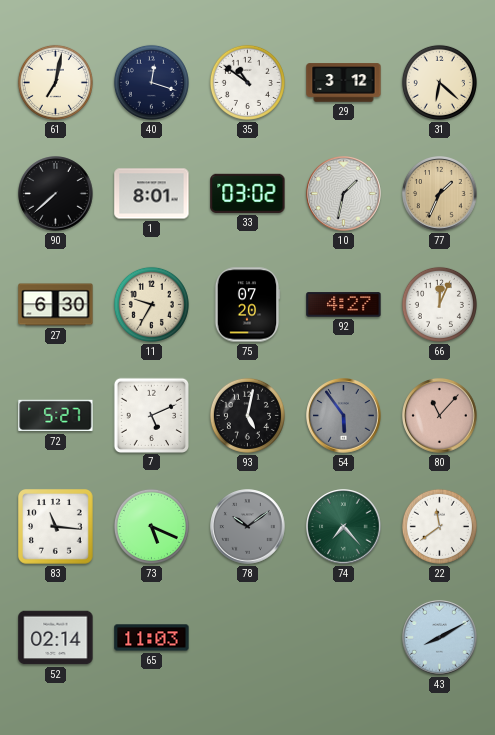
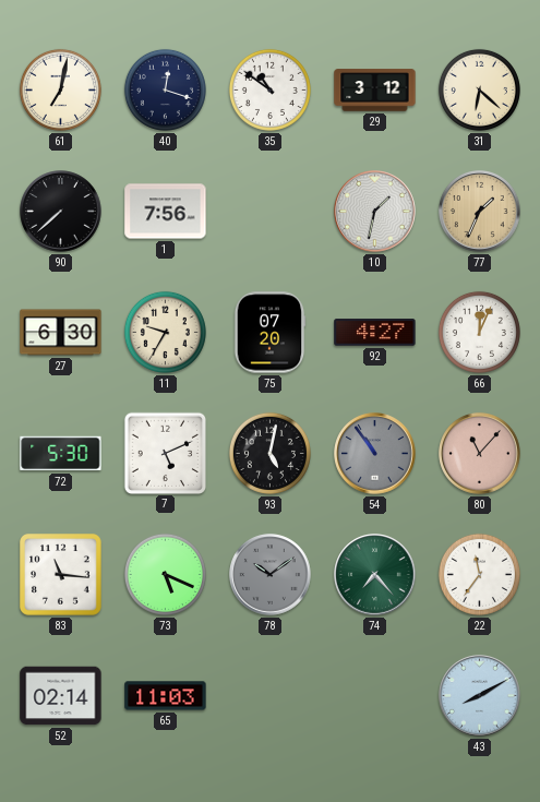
1: 8:01 -> 7:56 (166, 212)
33: 03:02 -> none (248, 193)
72: 5:27 -> 5:30 (61, 454)
54: 5:54 -> 10:54 (375, 454)
22: 11:39 -> 11:36 (479, 574)
